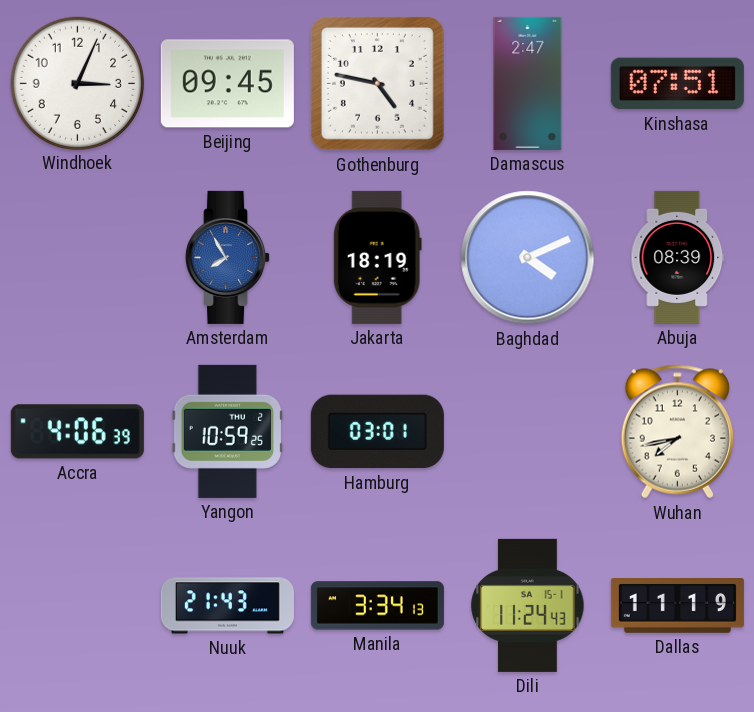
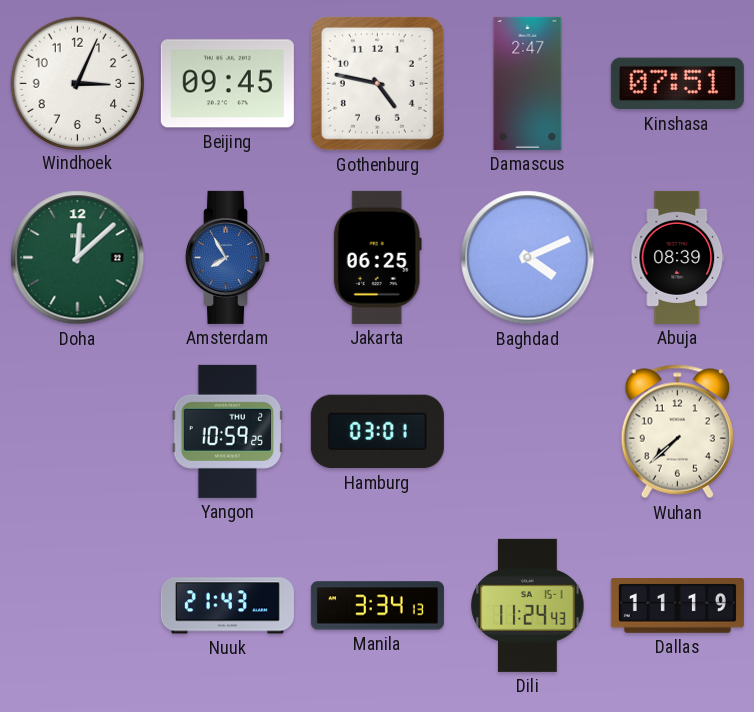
Doha: none -> 12:08 (78, 258)
Jakarta: 18:19 -> 06:25 (377, 257)
Accra: 4:06 -> none (77, 432)
Wuhan: 7:43 -> 7:38 (677, 432)
